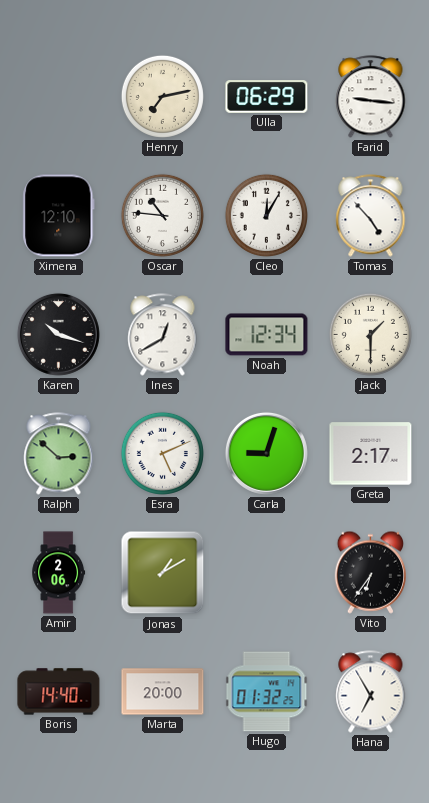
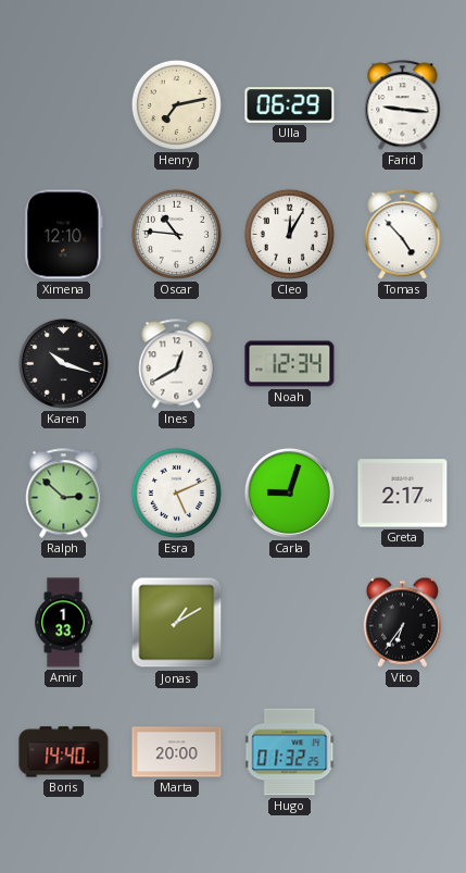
Jack: 1:30 -> none (370, 334)
Amir: 2:06 -> 1:33 (64, 623)
Hana: 6:55 -> none (371, 692)
